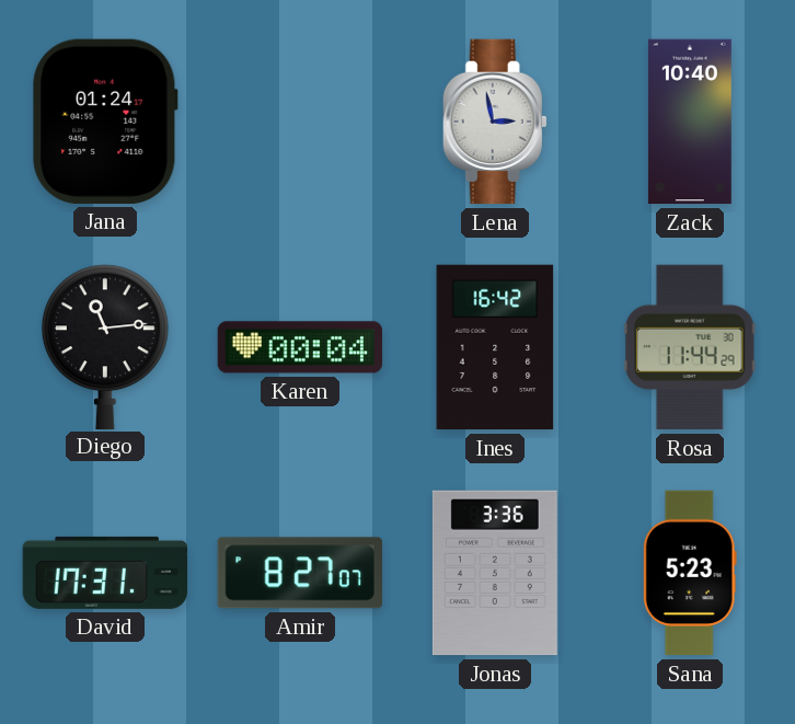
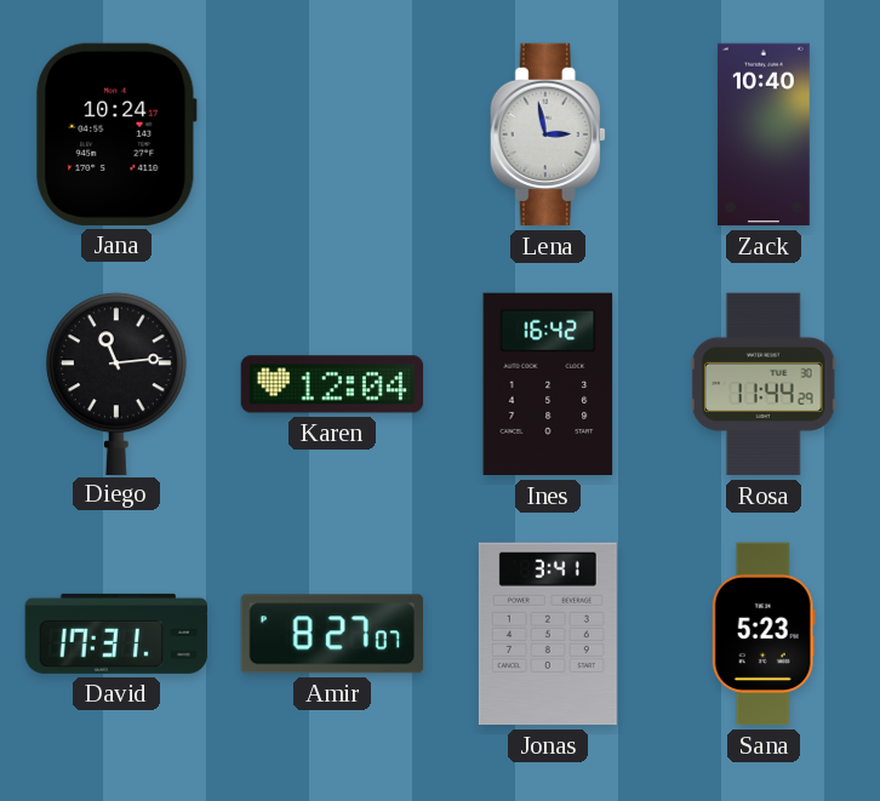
Jana: 01:24 -> 10:24 (116, 135)
Karen: 00:04 -> 12:04 (332, 384)
Jonas: 3:36 -> 3:41 (548, 634)
